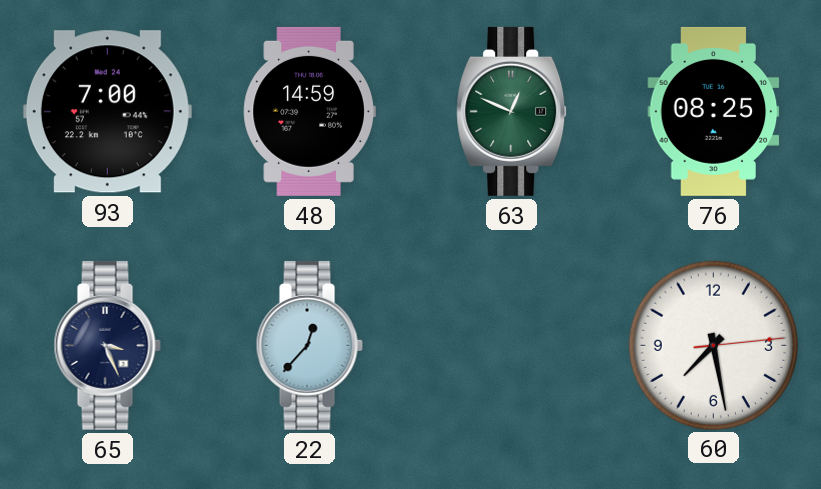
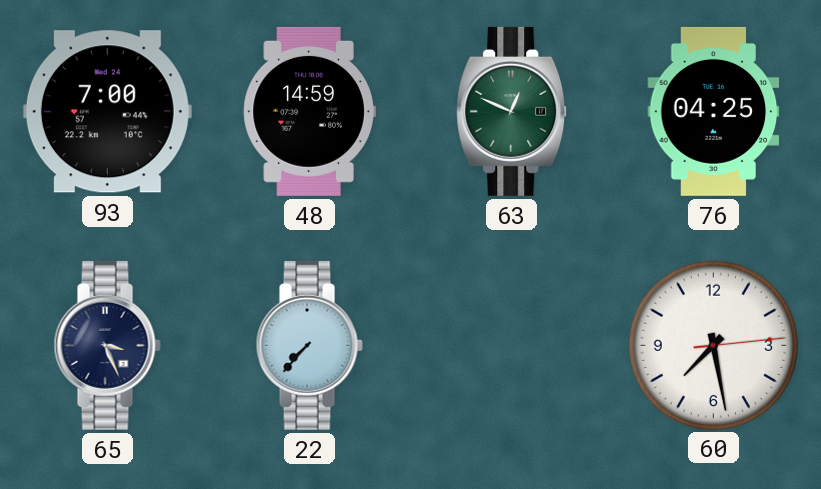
76: 08:25 -> 04:25 (714, 111)
22: 12:37 -> 7:37 (309, 345)
